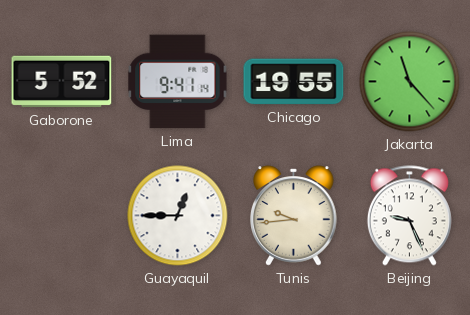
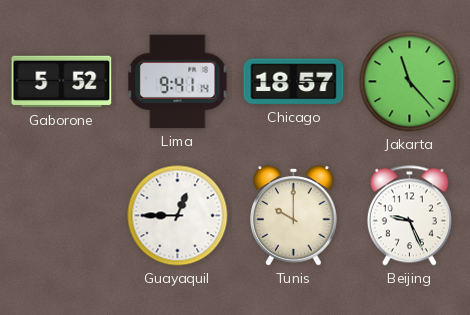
Chicago: 19:55 -> 18:57 (294, 82)
Tunis: 9:44 -> 10:00 (294, 216)
